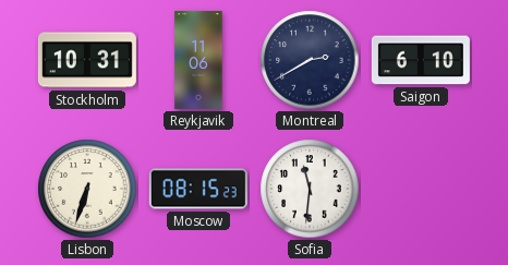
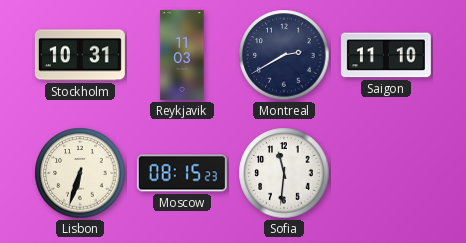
Reykjavik: 11:06 -> 11:03 (182, 55)
Saigon: 6:10 -> 11:10 (386, 55)
